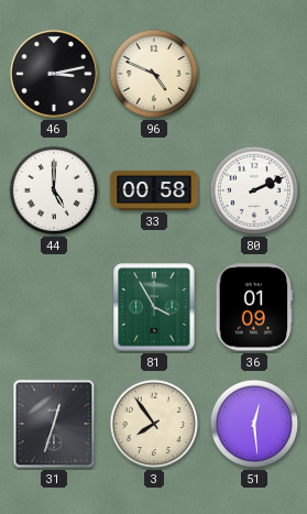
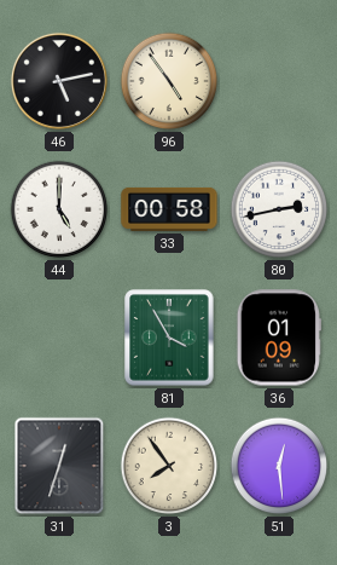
46: 3:13 -> 5:13 (59, 81)
96: 4:49 -> 4:54 (169, 81)
80: 2:11 -> 2:43 (279, 209)
